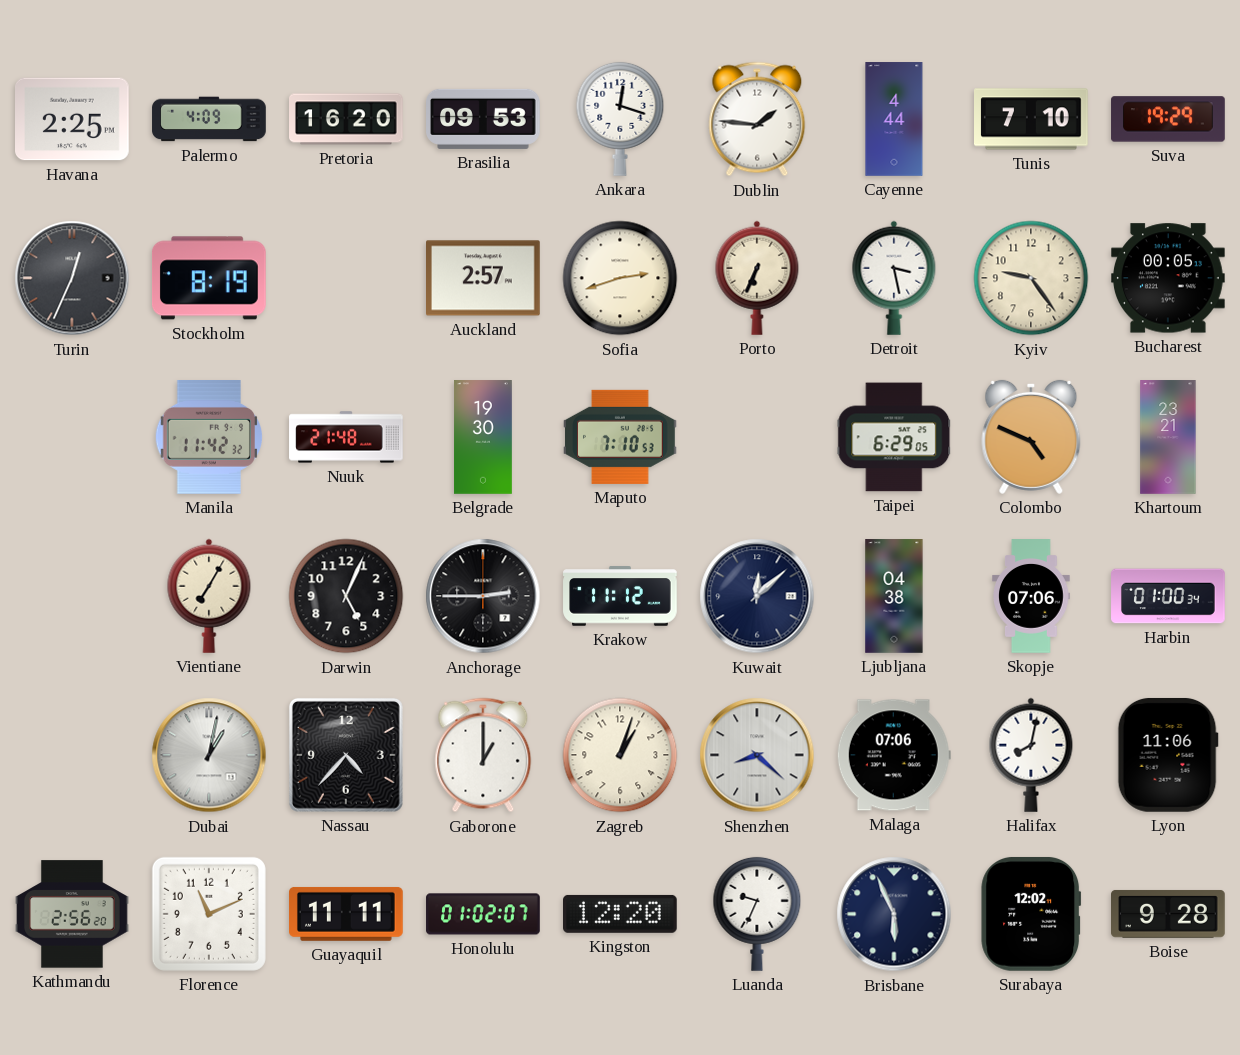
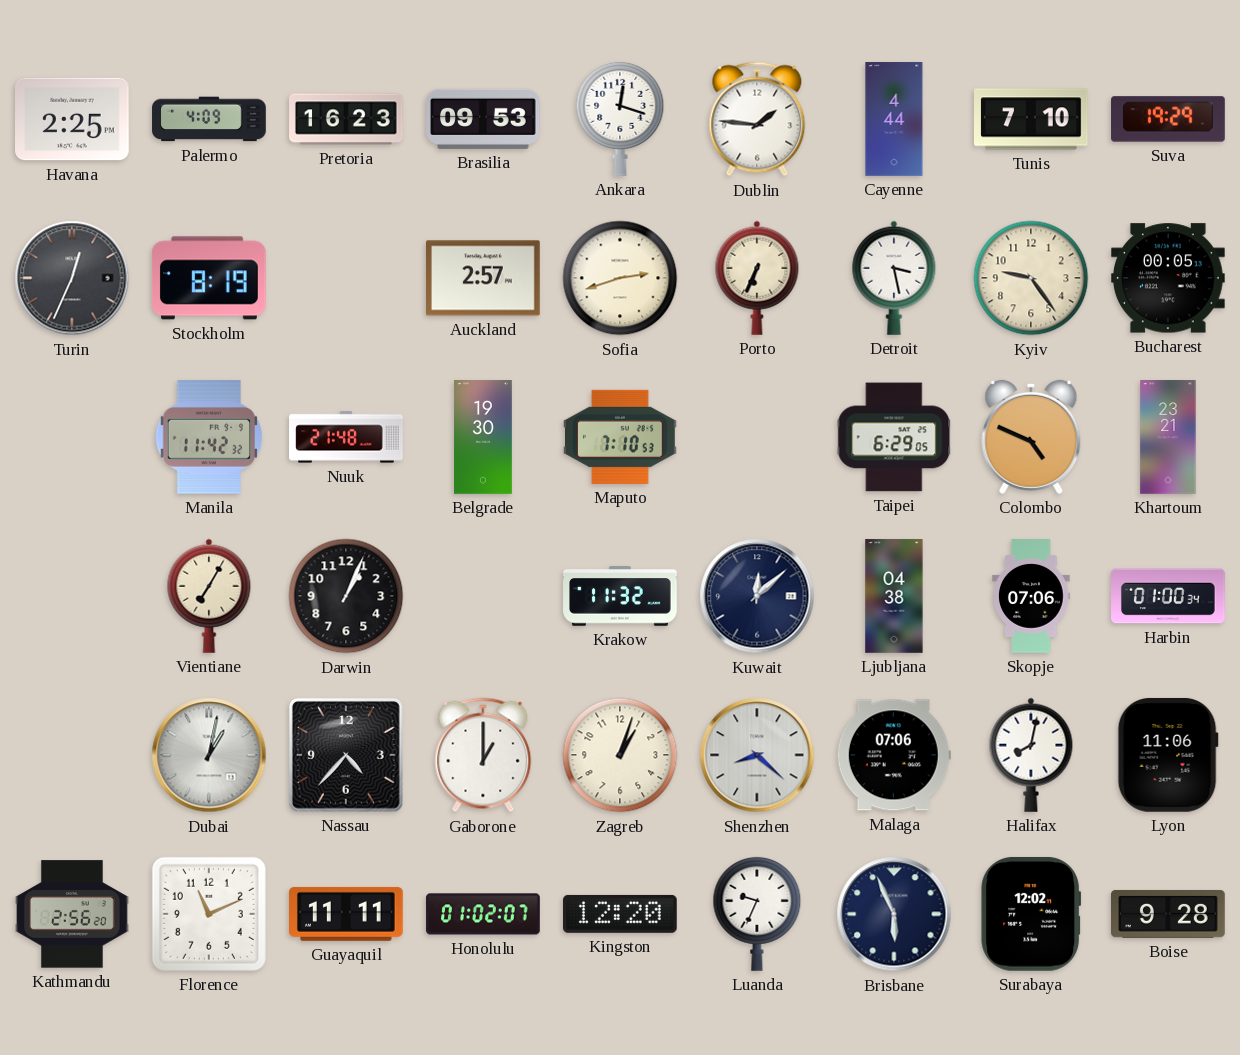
Pretoria: 16:20 -> 16:23 (346, 119)
Darwin: 5:04 -> 1:04 (346, 596)
Anchorage: 2:45 -> none (483, 596)
Krakow: 11:12 -> 11:32 (620, 596)
